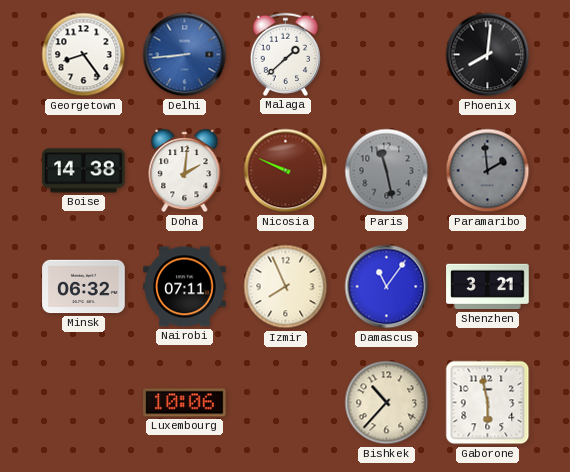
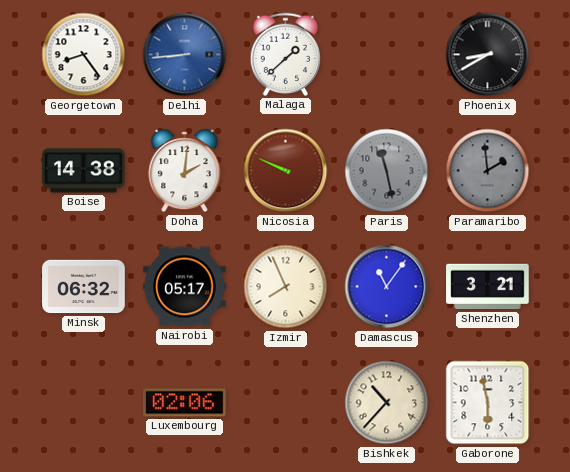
Phoenix: 8:01 -> 8:40 (488, 55)
Nairobi: 07:11 -> 05:17 (185, 287)
Luxembourg: 10:06 -> 02:06 (185, 403)
